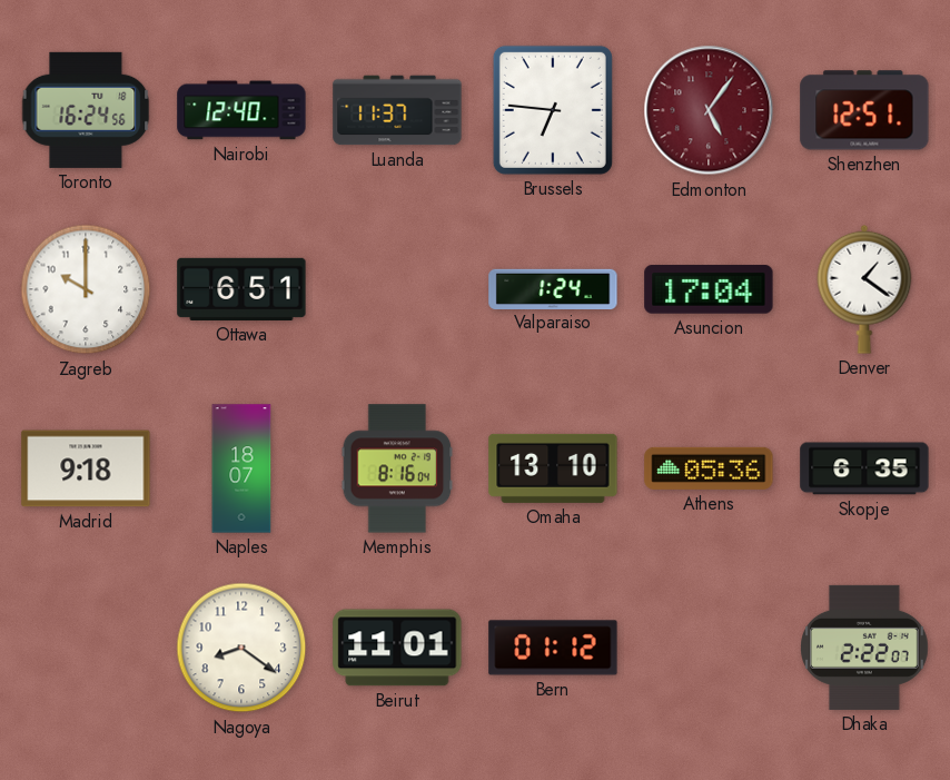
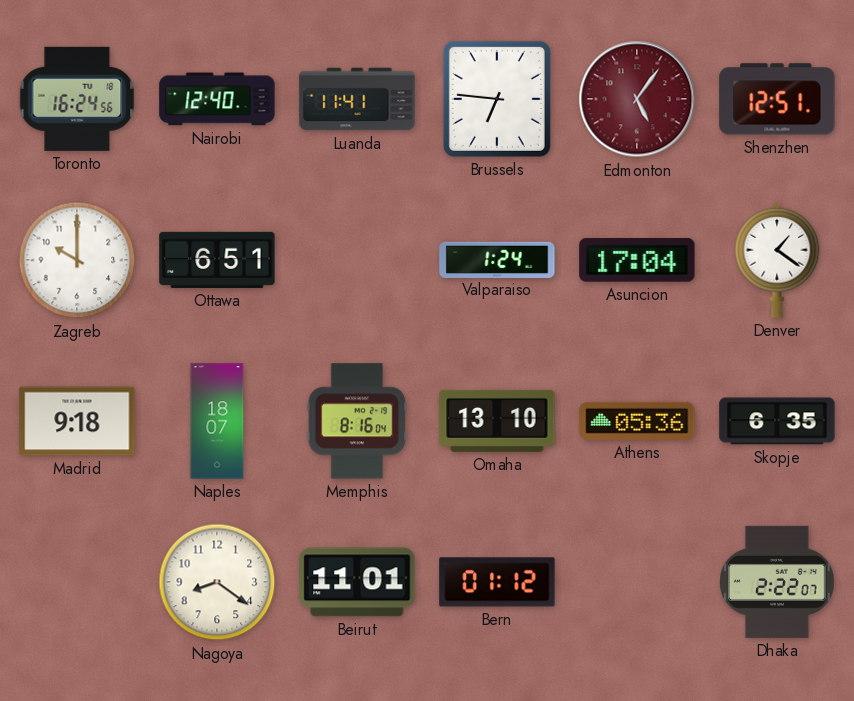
Luanda: 11:37 -> 11:41 (357, 99)
